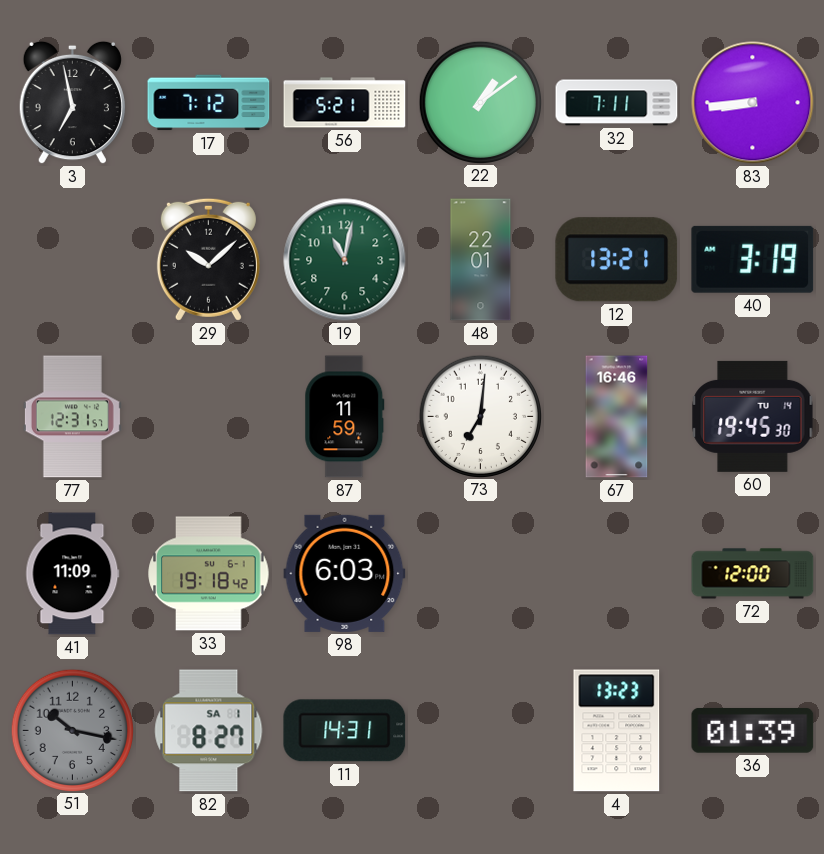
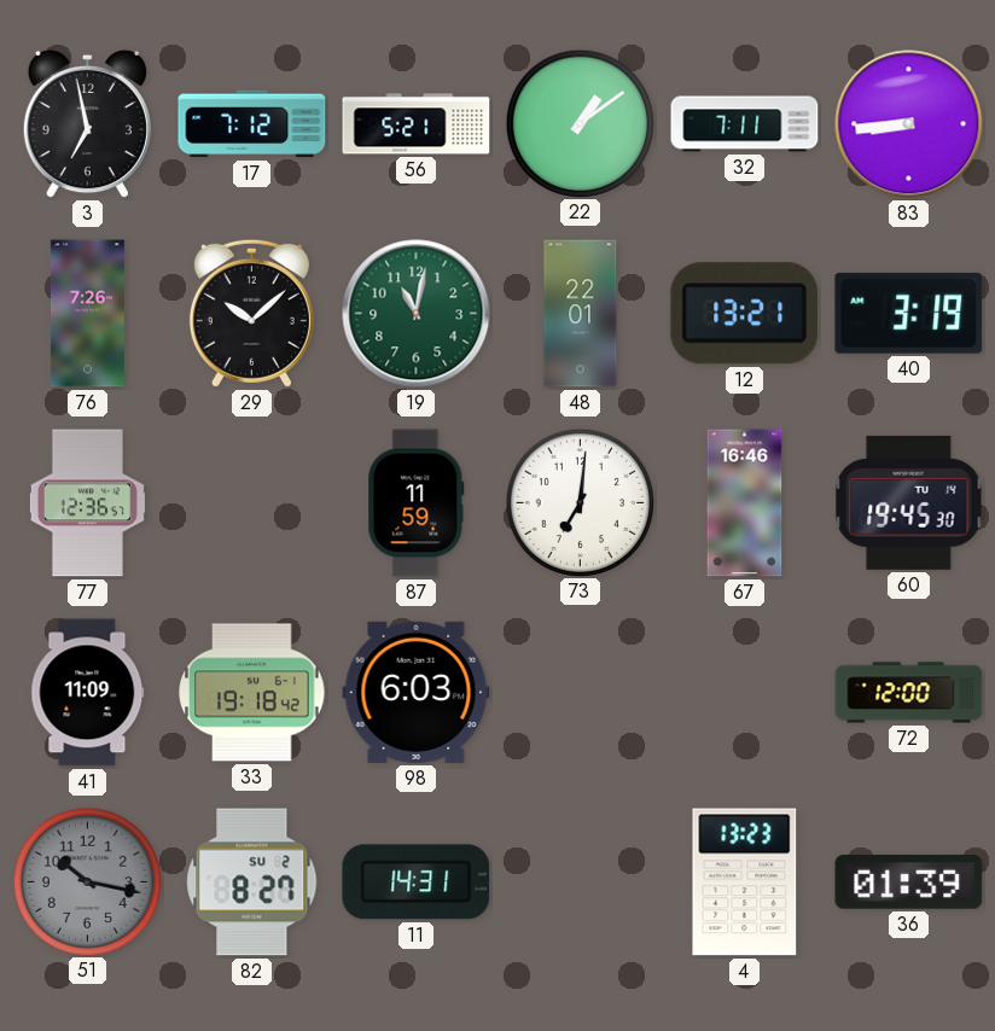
76: none -> 7:26 (87, 314)
77: 12:31 -> 12:36 (87, 503)
82 date: SA 1 -> SU 2 (252, 883)
